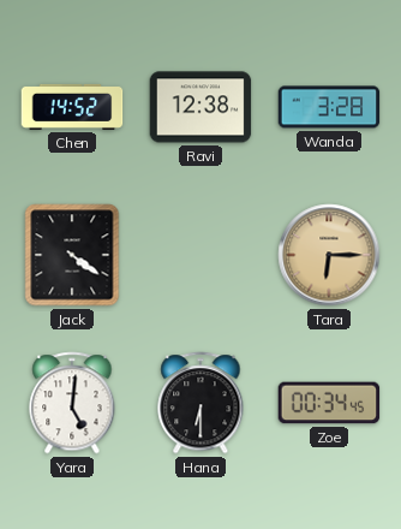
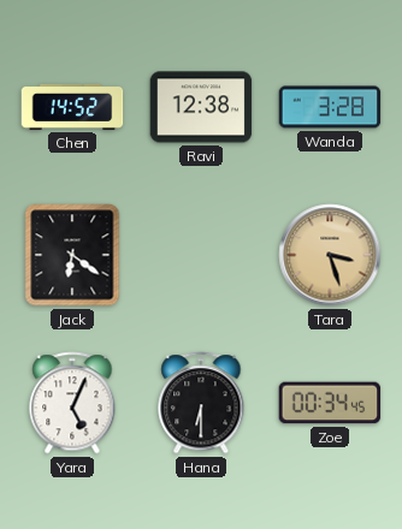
Jack: 4:21 -> 6:21 (72, 255)
Tara: 6:15 -> 3:27 (330, 255)
Yara: 5:01 -> 5:04 (72, 403)
